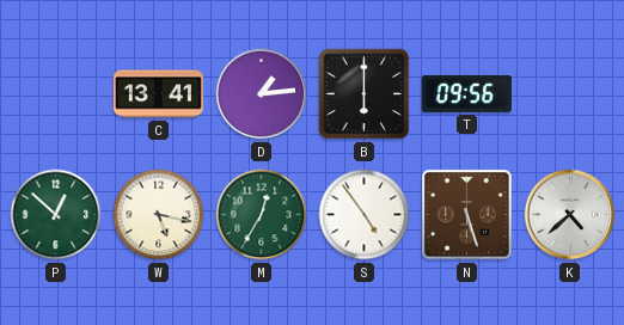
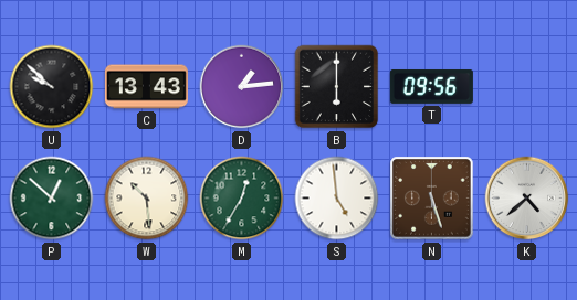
U: none -> 9:52 (52, 87)
C: 13:41 -> 13:43 (146, 87)
W: 5:17 -> 10:29 (147, 199)
S: 4:54 -> 4:59 (337, 199)
